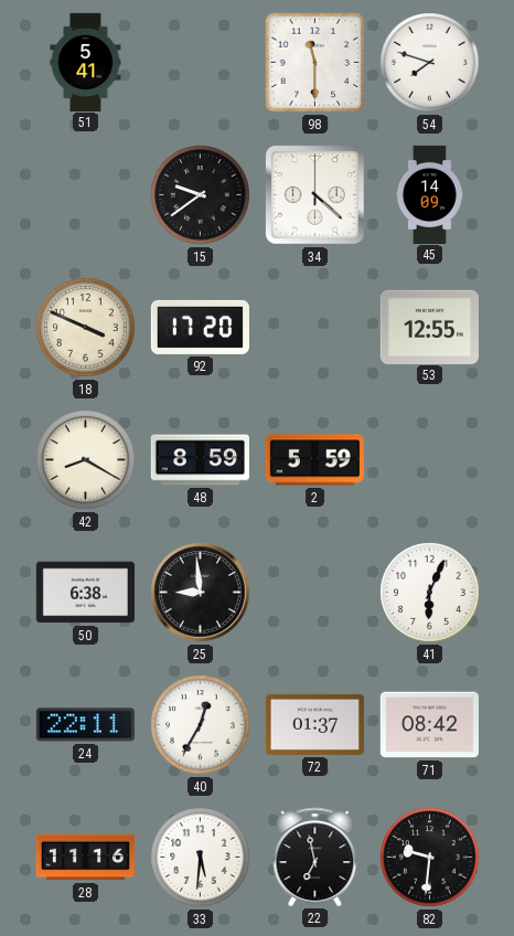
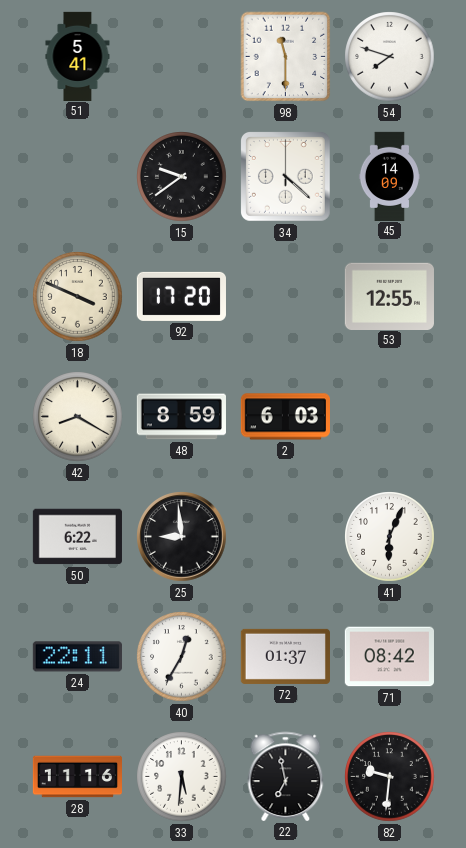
2: 5:59 -> 6:03 (285, 417)
50: 6:38 -> 6:22 (77, 537)
